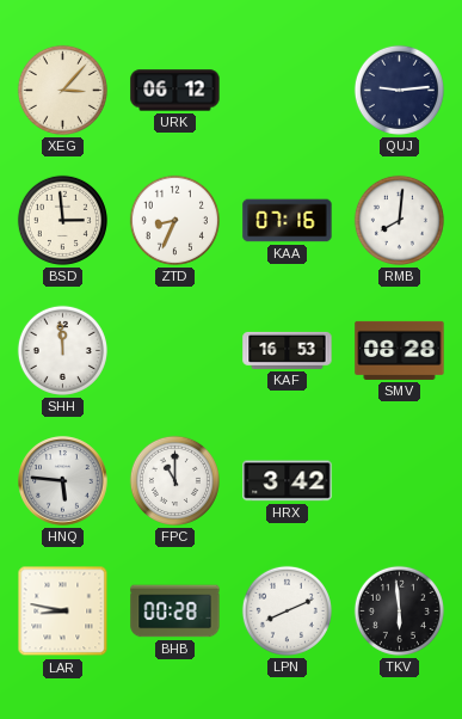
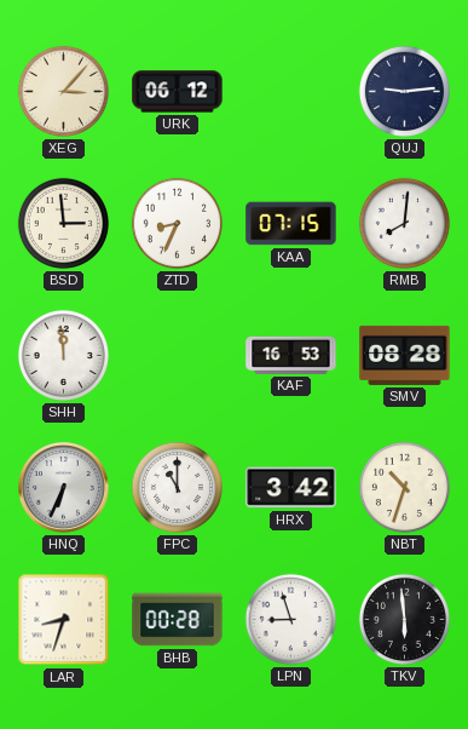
KAA: 07:16 -> 07:15 (291, 224)
HNQ: 5:46 -> 6:34 (64, 488)
NBT: none -> 10:33 (404, 487)
LAR: 8:47 -> 8:33 (64, 620)
LPN: 8:11 -> 8:57 (290, 619)
